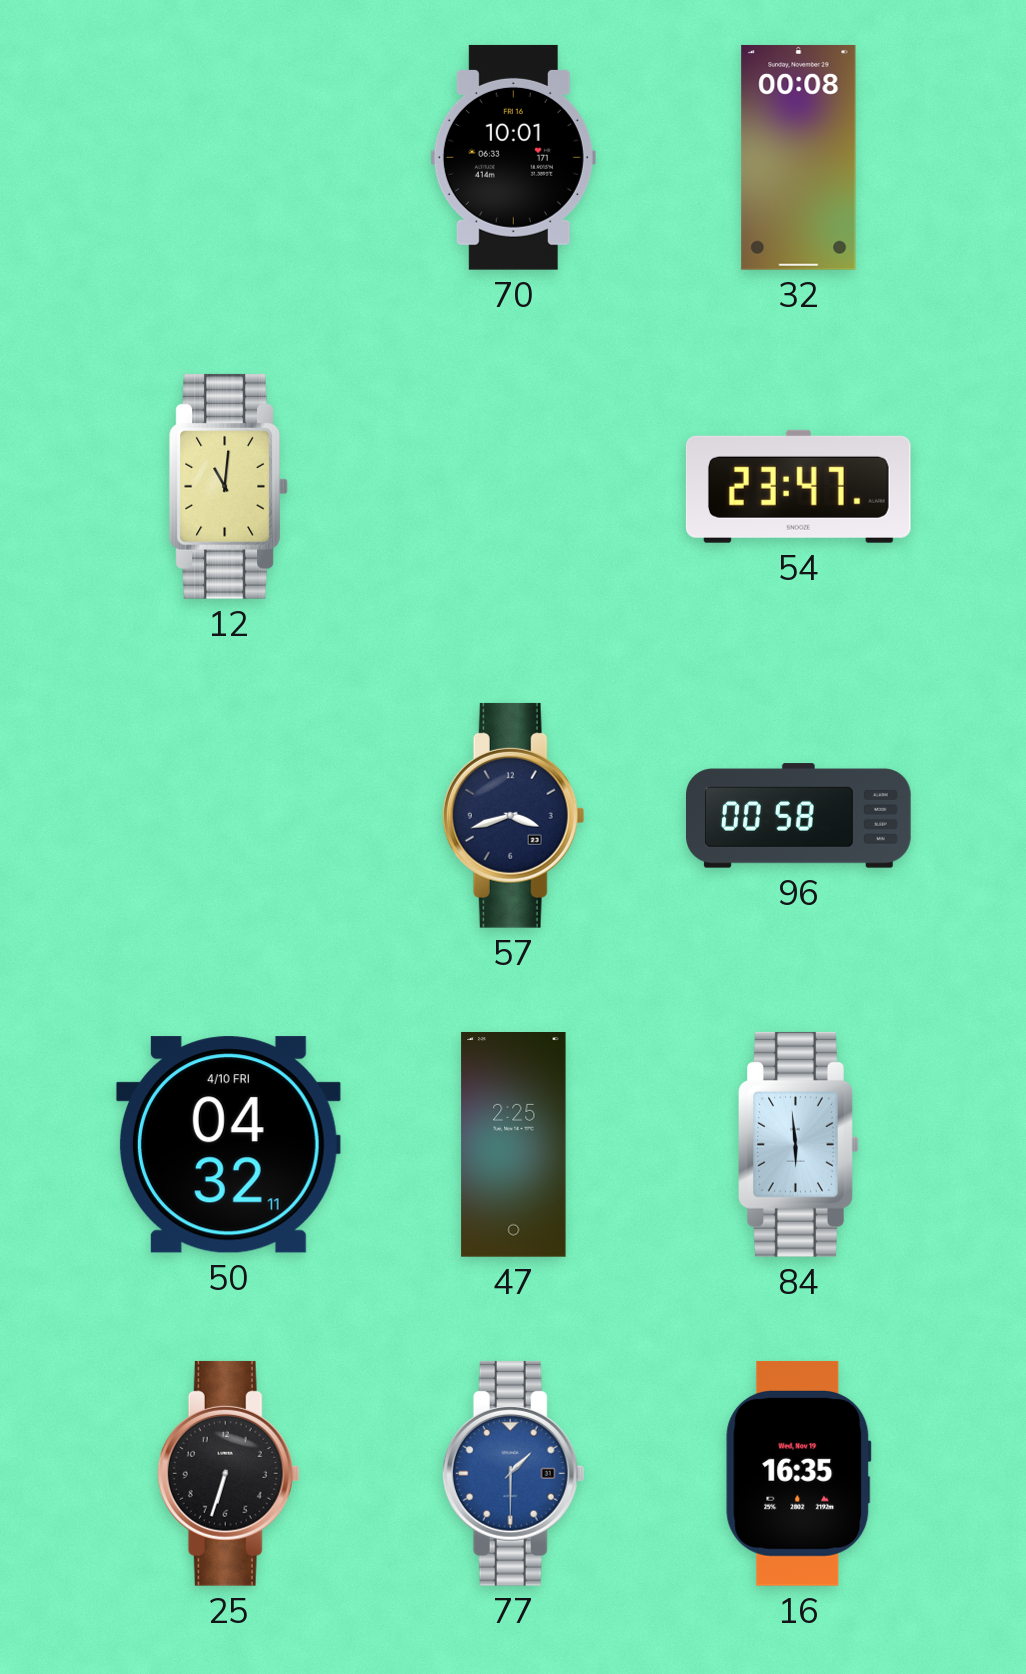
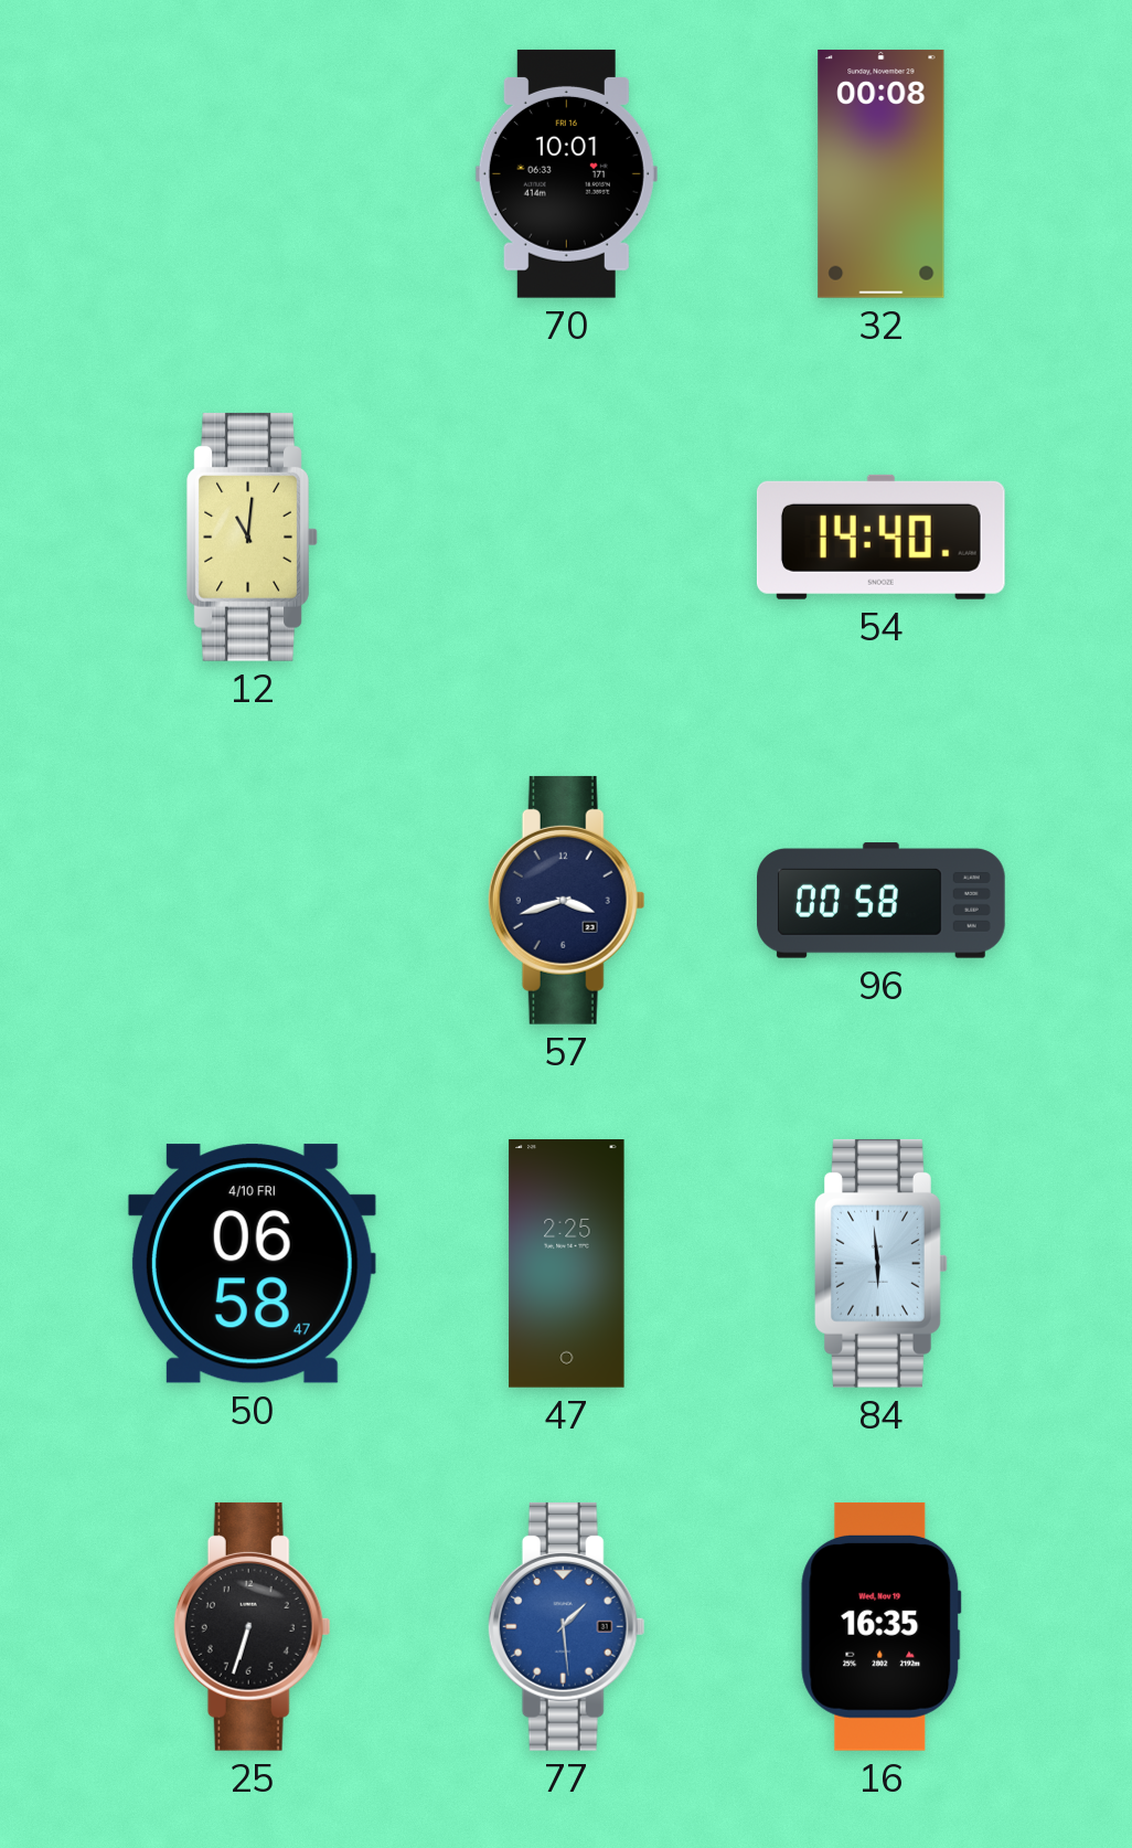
54: 23:47 -> 14:40 (880, 537)
50: 04:32 -> 06:58 (252, 1264)
77: 1:30 -> 1:29 (566, 1626)
